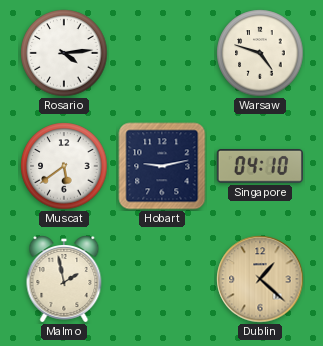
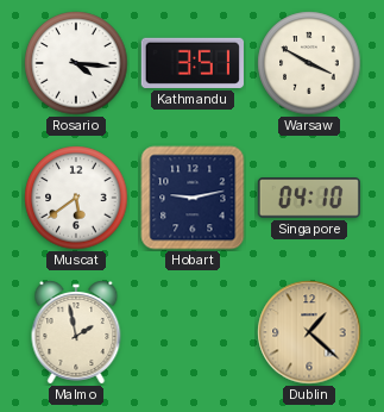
Rosario: 4:14 -> 4:16 (76, 63)
Kathmandu: none -> 3:51 (193, 63)
Warsaw: 4:48 -> 3:50 (309, 63)
